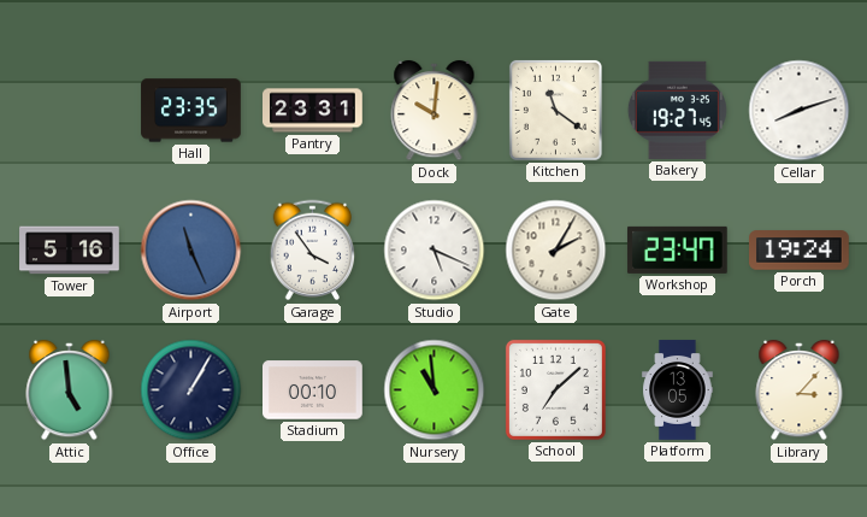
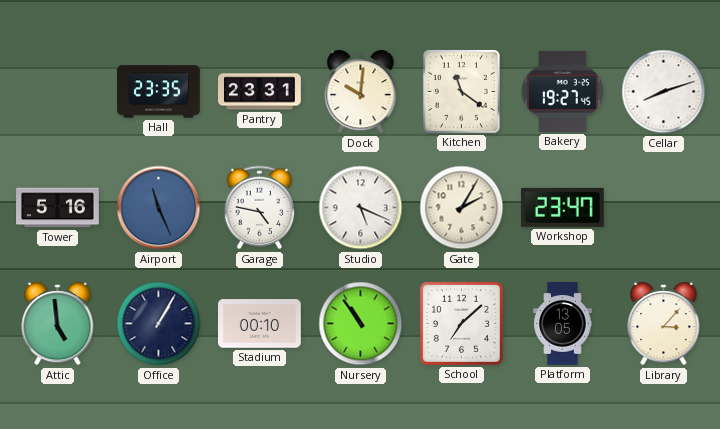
Garage: 3:54 -> 4:47 (260, 208)
Porch: 19:24 -> none (800, 251)
Nursery: 10:59 -> 10:54 (361, 324)
